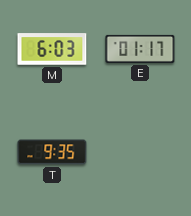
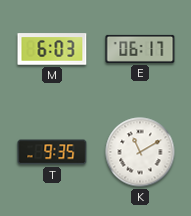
E: 01:17 -> 06:17 (140, 49)
K: none -> 11:10 (140, 152)
